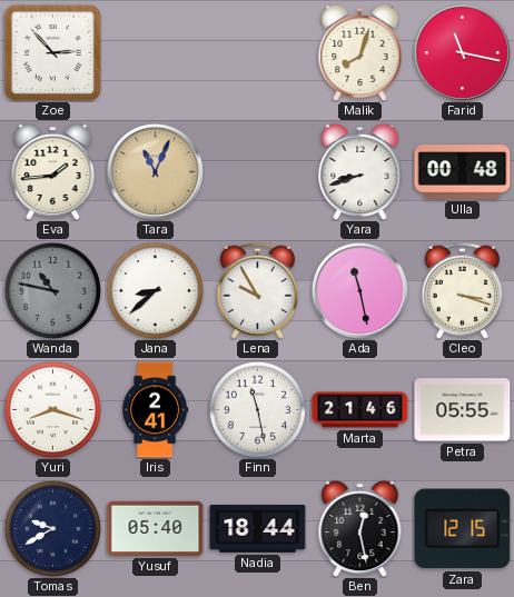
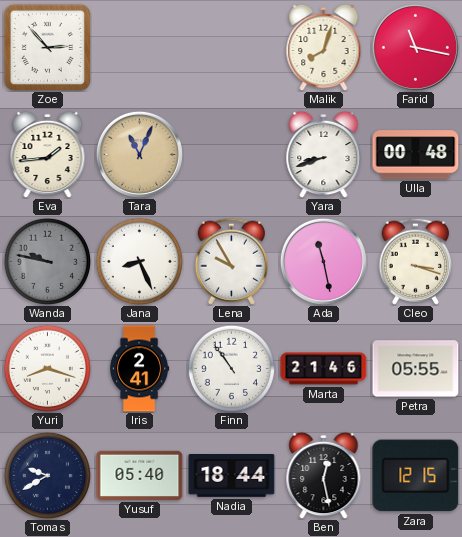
Wanda: 10:47 -> 9:47 (47, 261)
Jana: 8:38 -> 8:26 (139, 261)
Finn: 11:28 -> 10:54 (231, 368)
